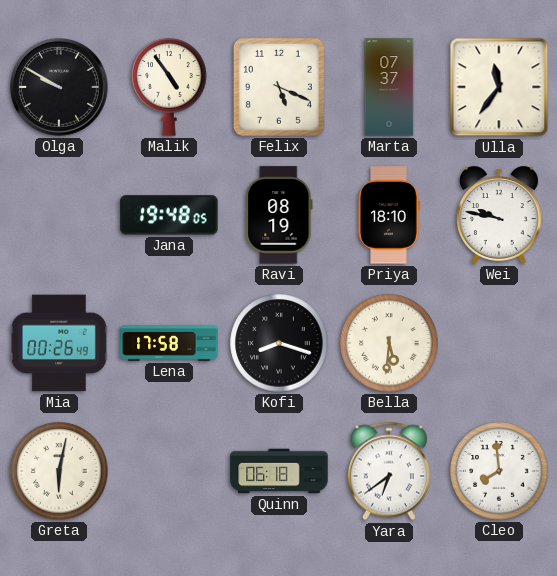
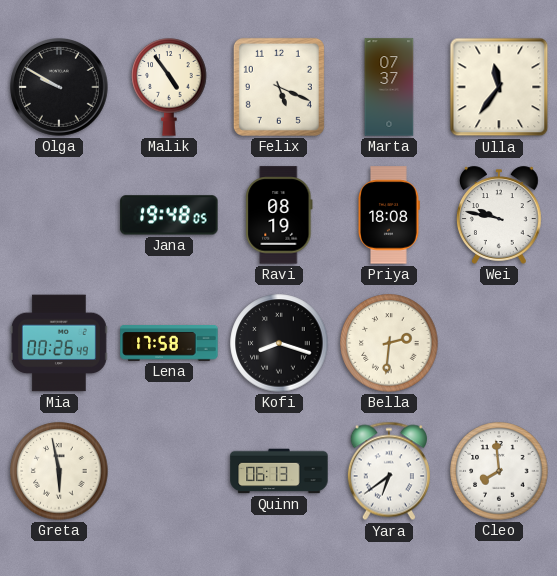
Priya: 18:10 -> 18:08 (389, 215)
Bella: 5:31 -> 2:31 (389, 343)
Greta: 6:02 -> 5:58 (59, 471)
Quinn: 06:18 -> 06:13 (279, 471)
